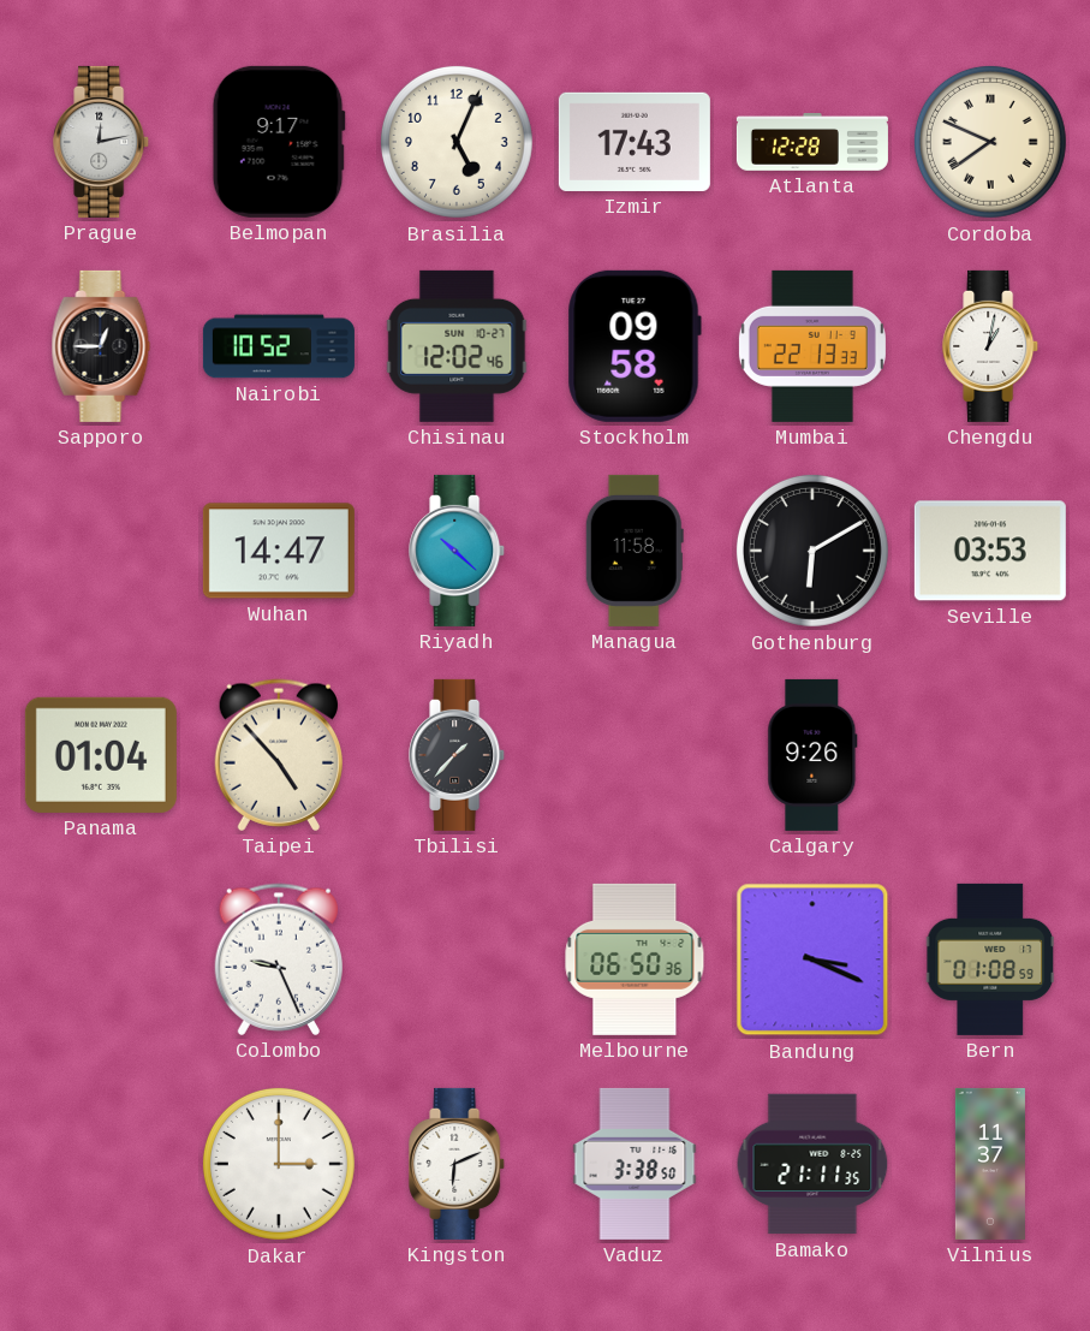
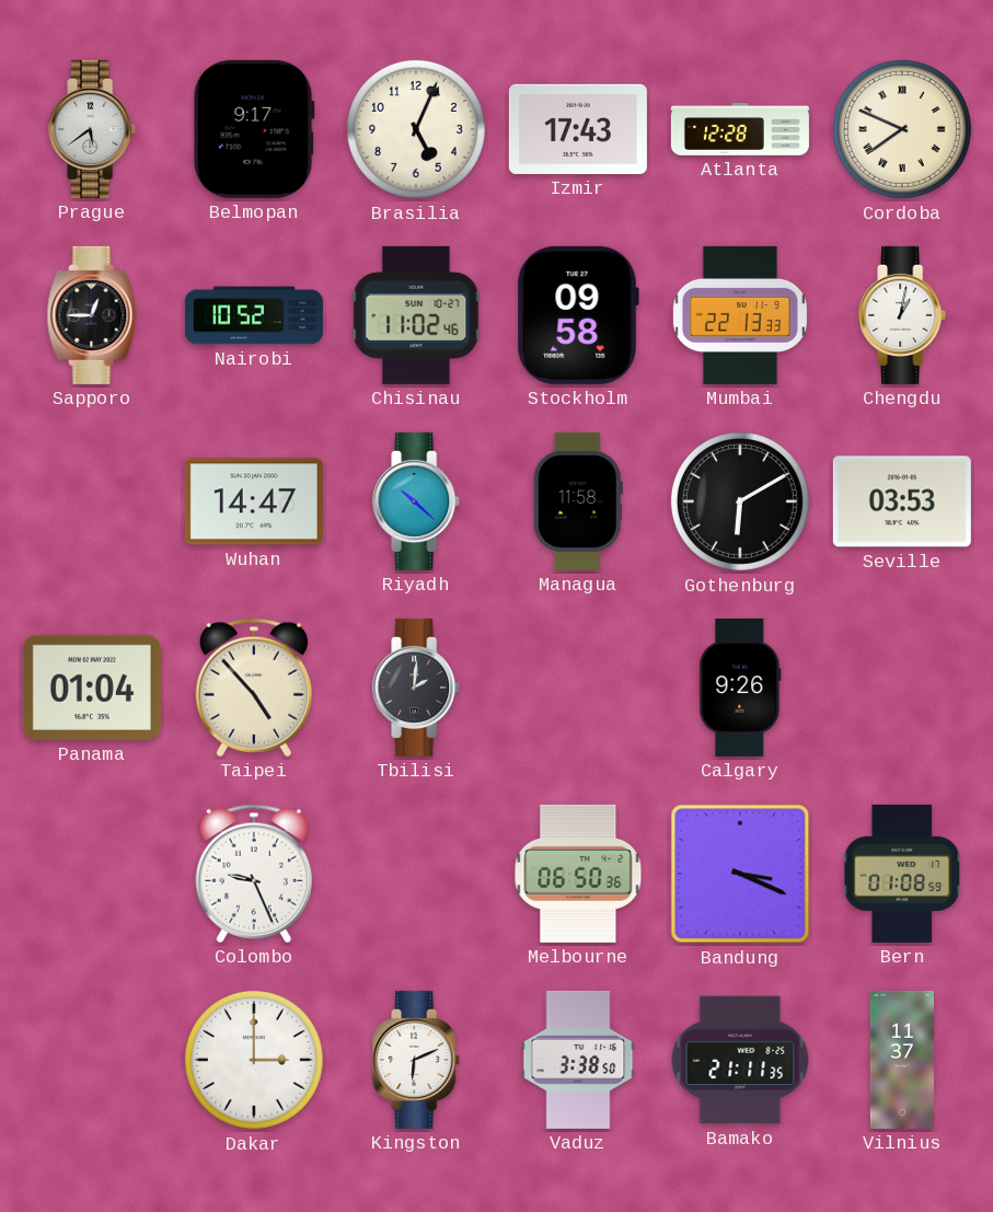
Prague: 12:13 -> 5:39 (93, 129)
Chisinau: 12:02 -> 11:02 (416, 315)
Tbilisi: 1:37 -> 2:01 (417, 688)
